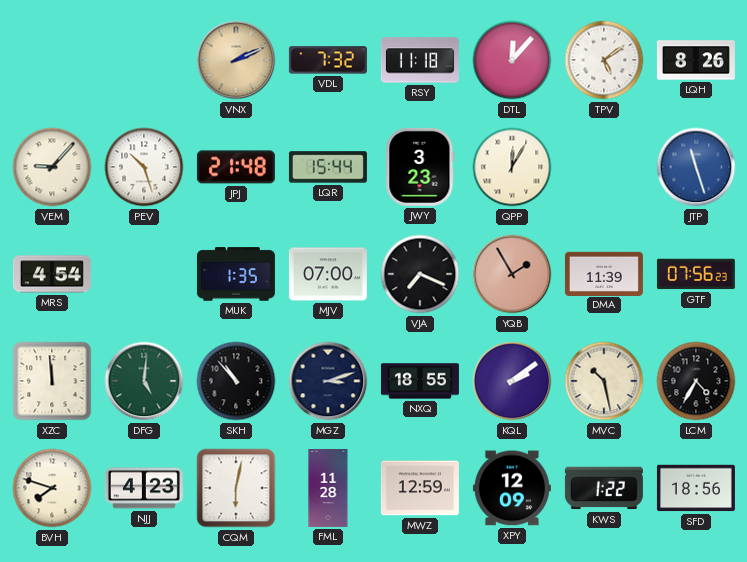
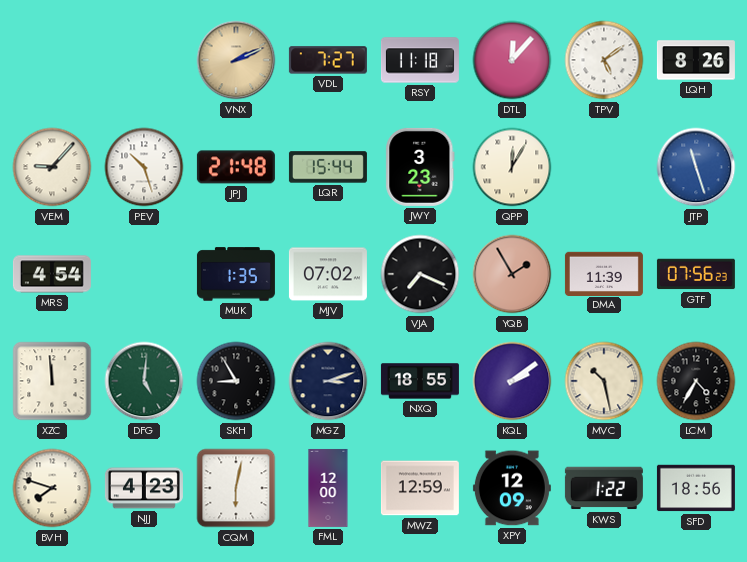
VDL: 7:32 -> 7:27 (328, 60)
MJV: 07:00 -> 07:02 (328, 274)
SKH: 10:53 -> 8:55 (236, 381)
FML: 11:28 -> 12:00 (328, 488)
